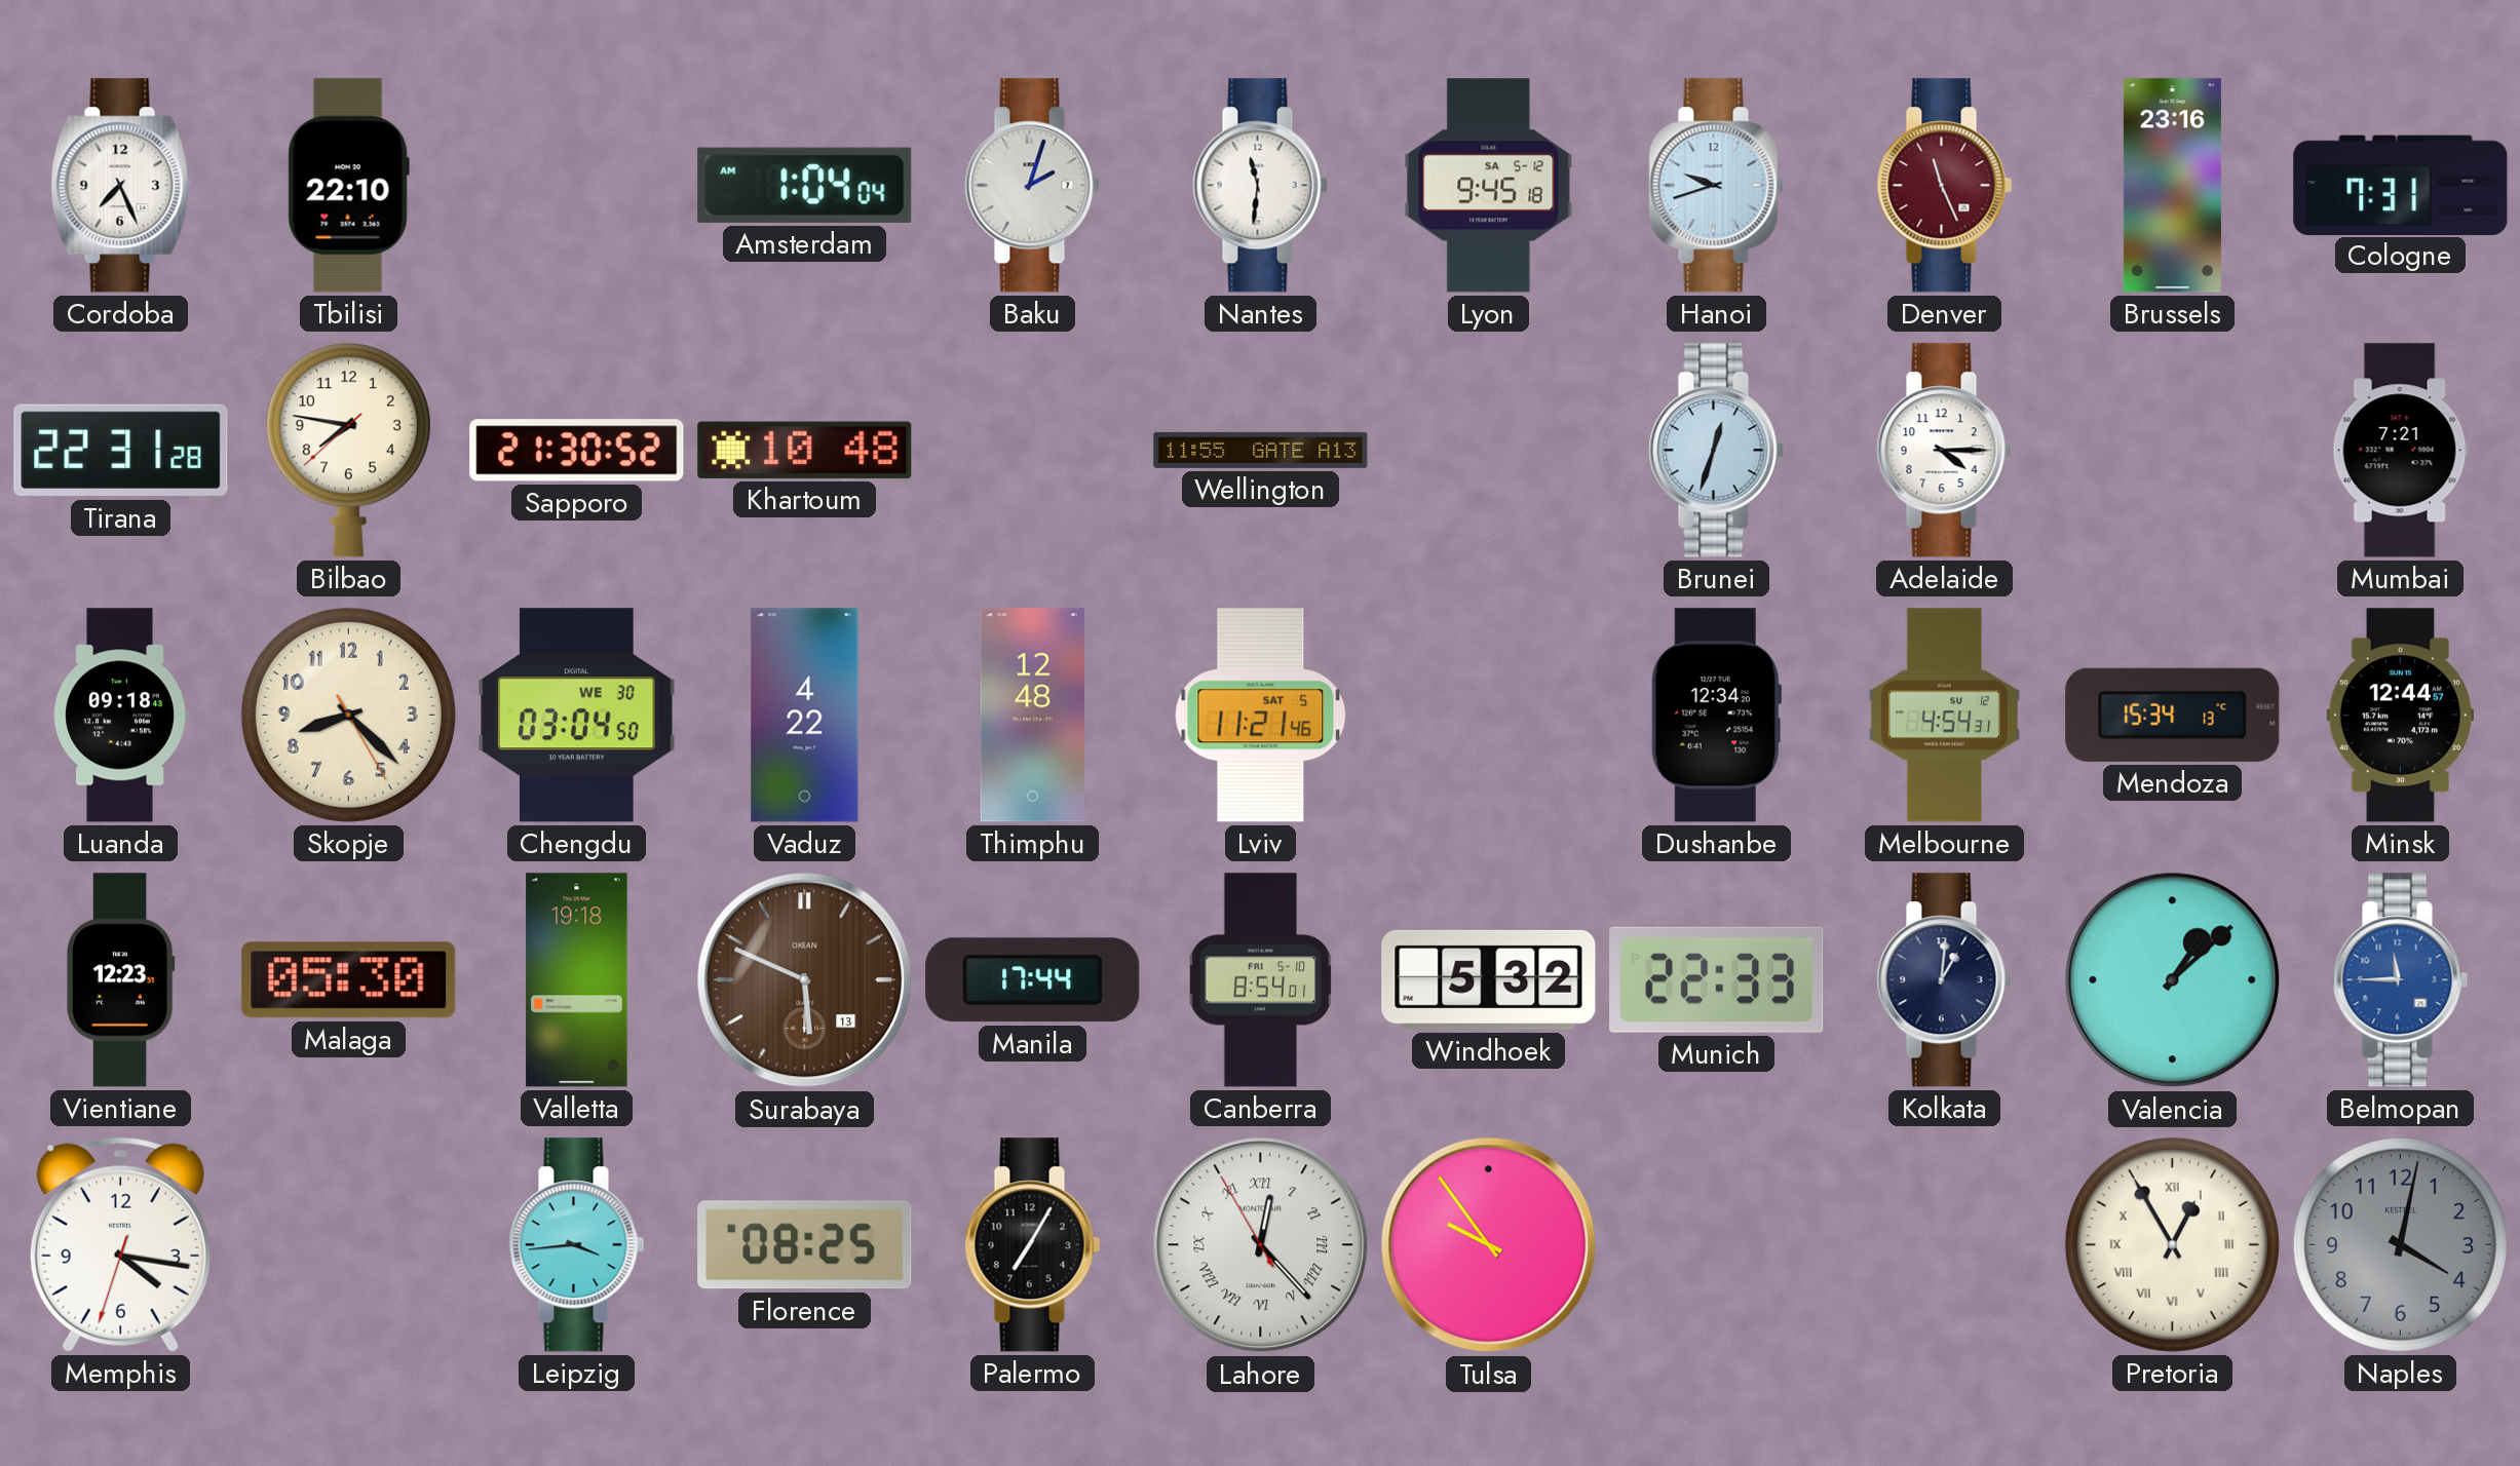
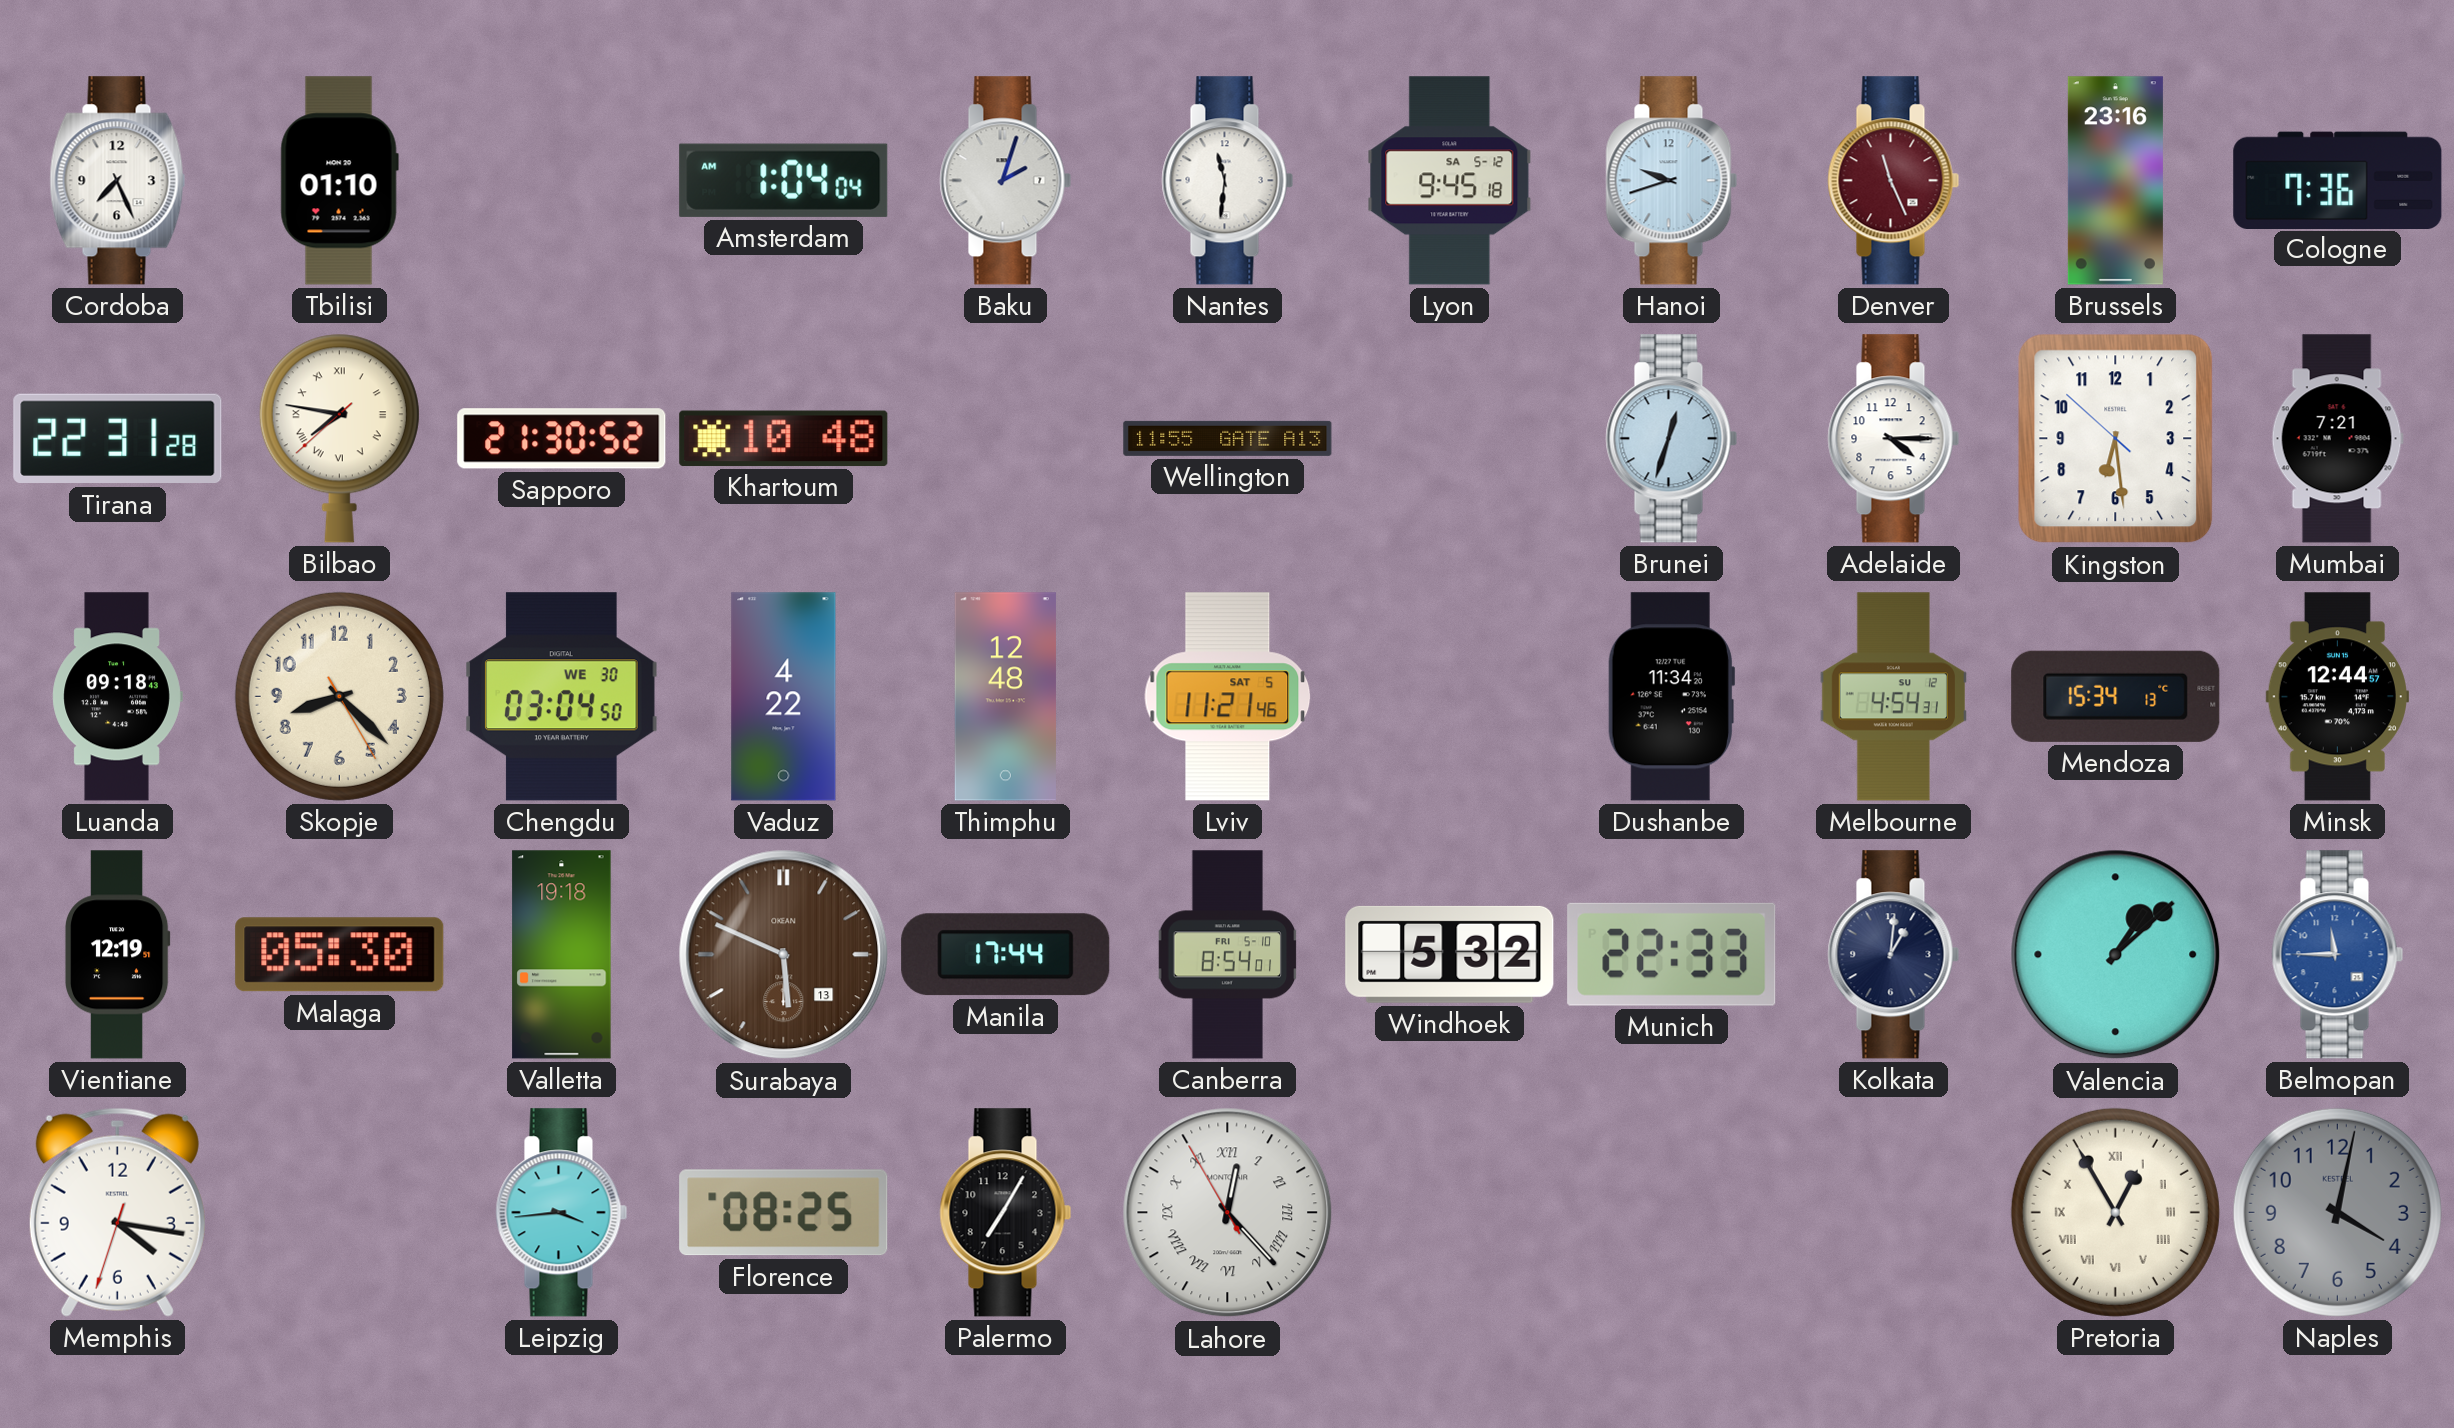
Tbilisi: 22:10 -> 01:10 (339, 181)
Cologne: 7:31 -> 7:36 (2338, 180)
Bilbao numerals: Arabic -> Roman (339, 438)
Kingston: none -> 6:28 (2116, 439)
Dushanbe: 12:34 -> 11:34 (1671, 697)
Vientiane: 12:23 -> 12:19 (117, 955)
Tulsa: 9:54 -> none (1489, 1245)
